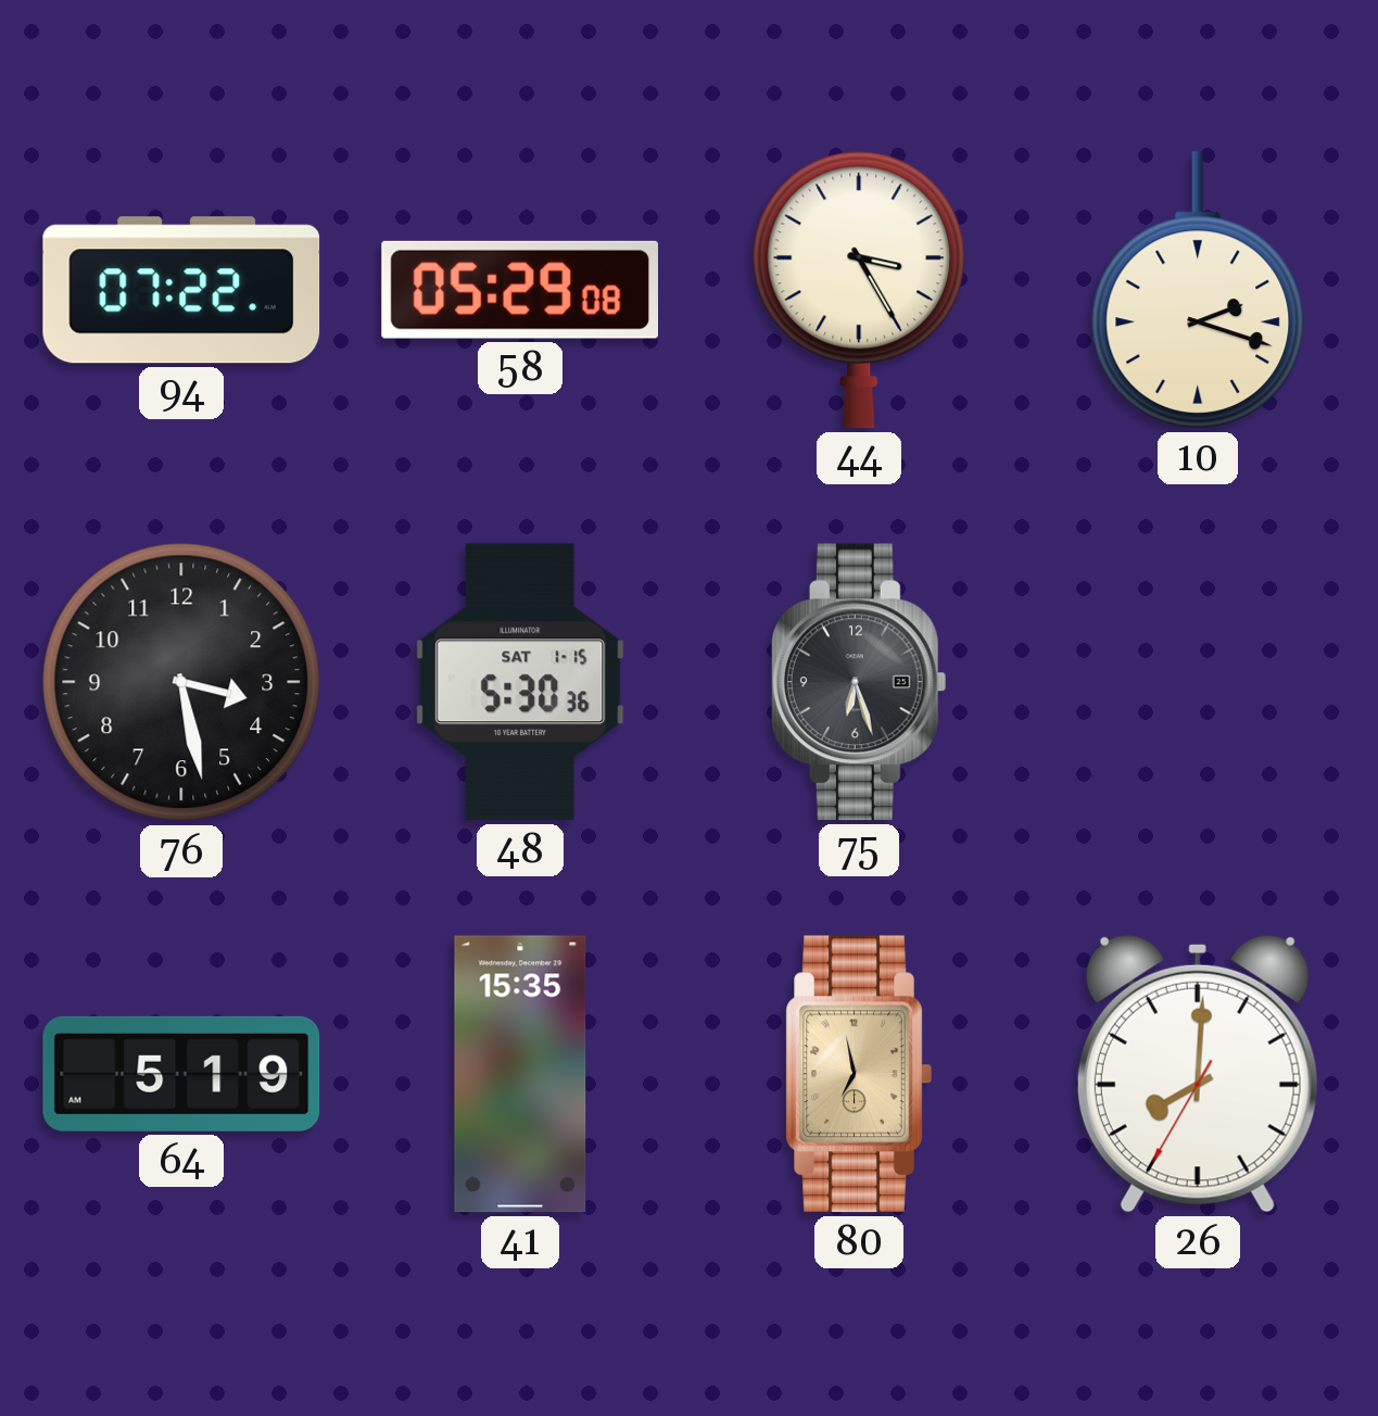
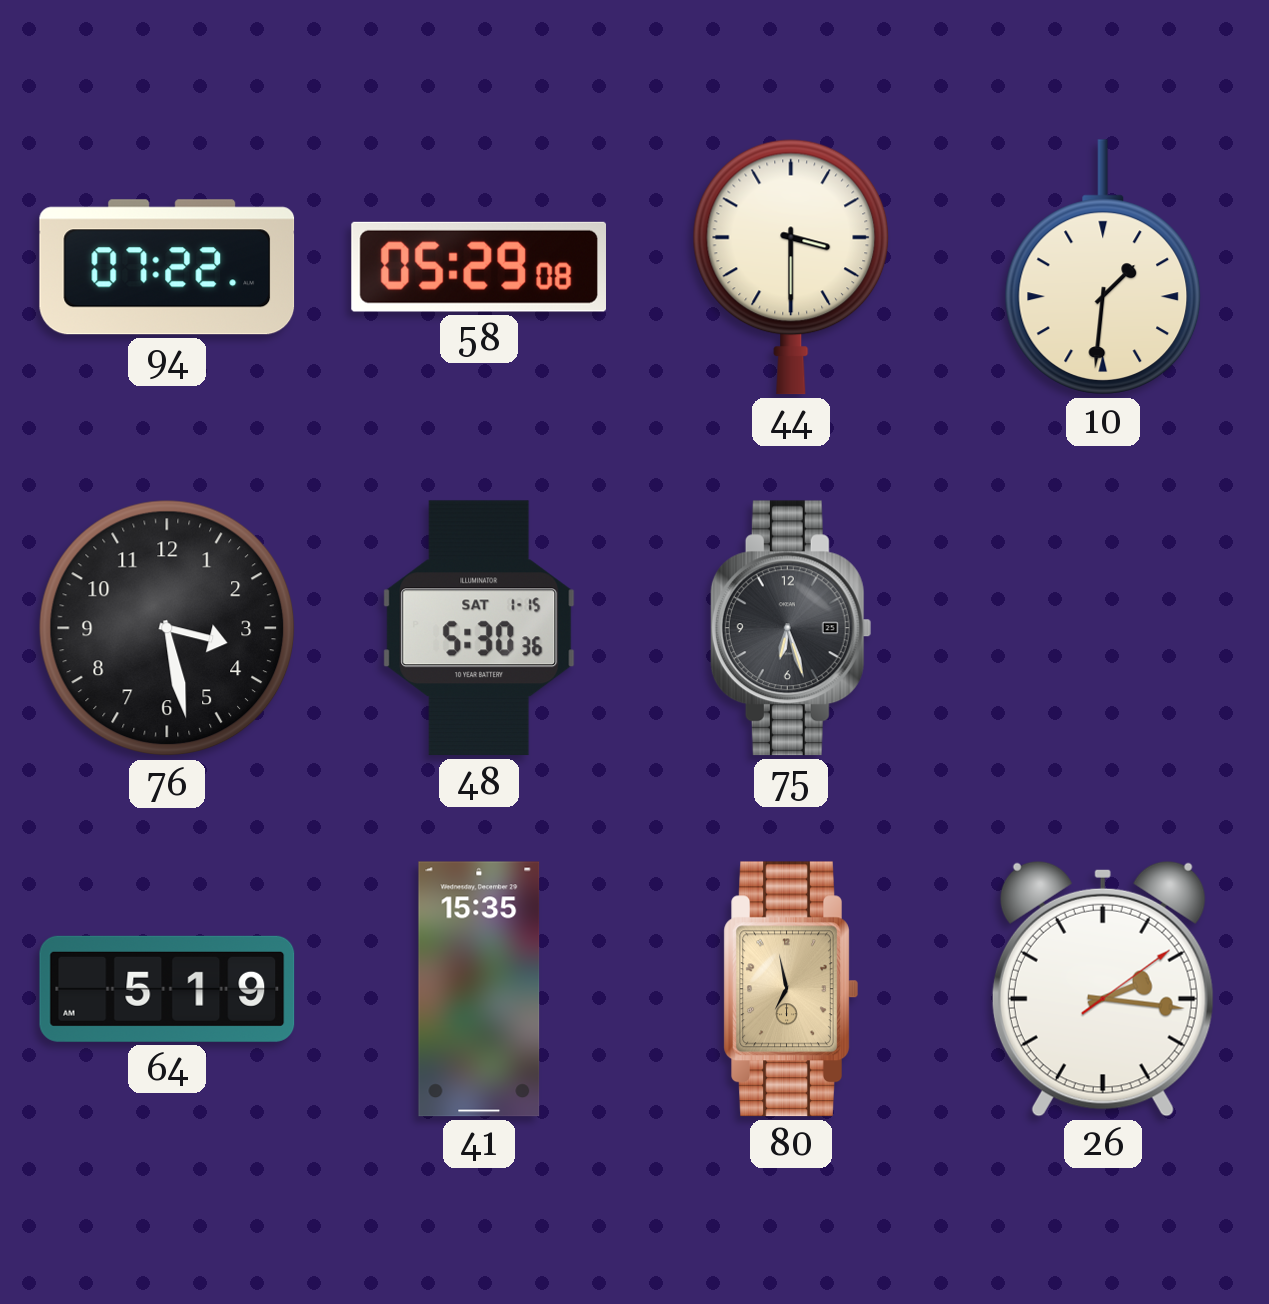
44: 3:25 -> 3:30 (791, 267)
10: 2:18 -> 1:31 (1103, 267)
26: 8:00 -> 2:16 (1103, 989)
